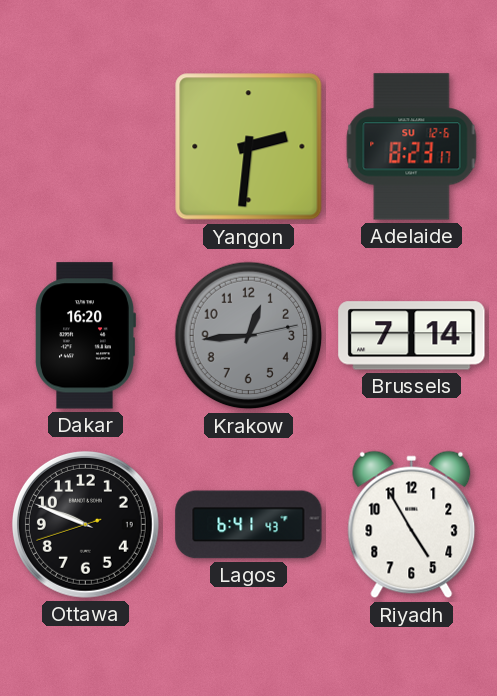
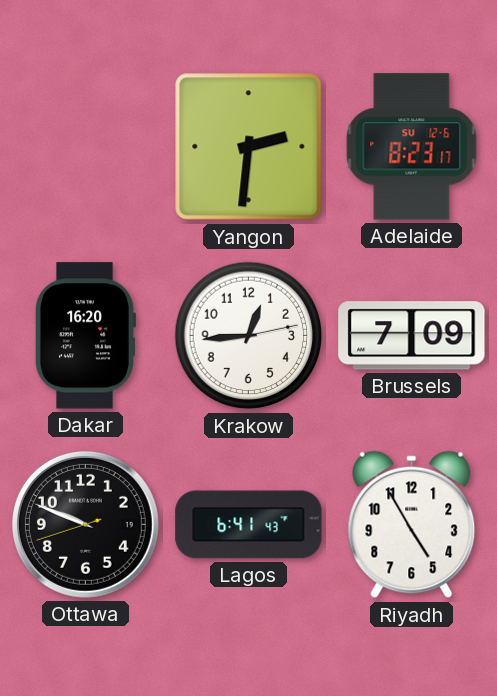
Krakow dial: grey -> white (249, 336)
Brussels: 7:14 -> 7:09 (412, 336)
